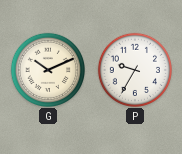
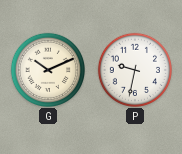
P: 9:35 -> 9:32 (134, 69)
